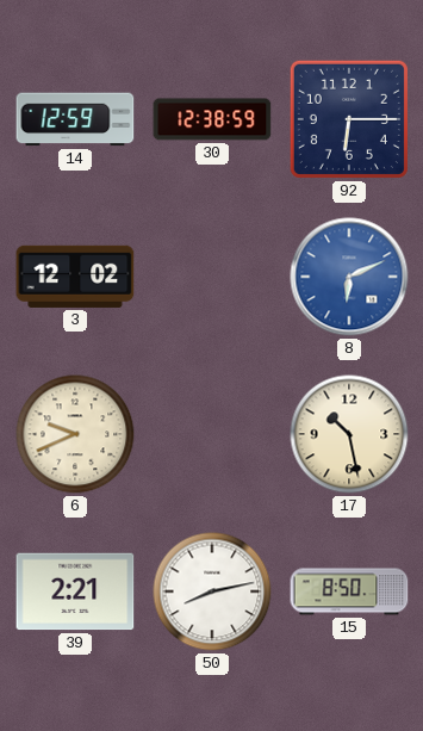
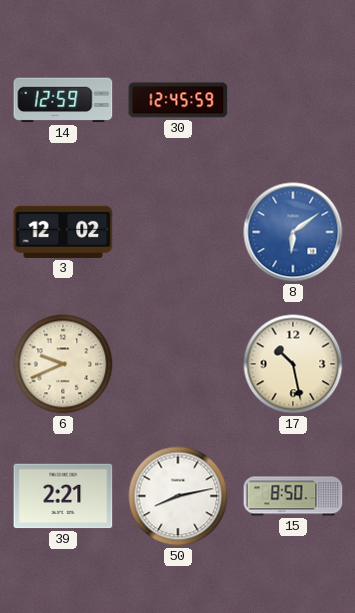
30: 12:38 -> 12:45 (178, 100)
92: 6:15 -> none (349, 119)
8: 6:11 -> 6:09 (293, 232)
